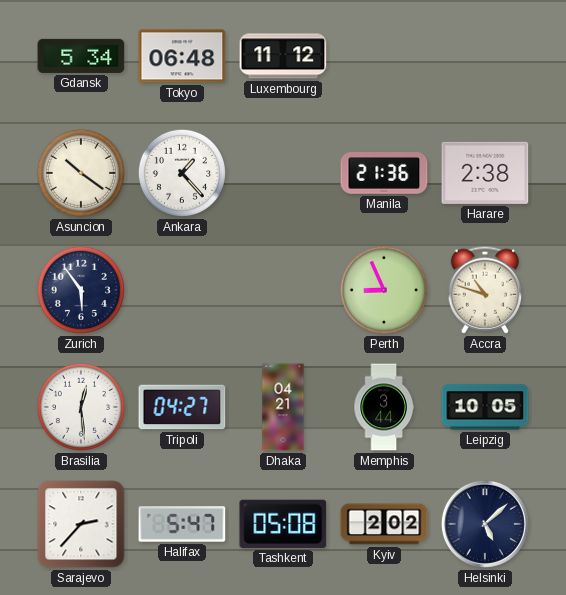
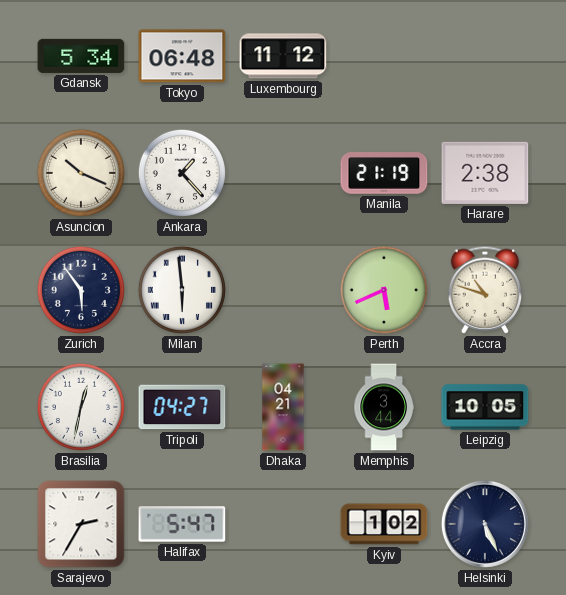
Asuncion: 10:21 -> 10:19 (81, 173)
Manila: 21:36 -> 21:19 (384, 173)
Milan: none -> 5:59 (182, 290)
Perth: 8:56 -> 5:41 (384, 290)
Brasilia: 12:29 -> 12:32 (81, 407)
Sarajevo: 2:37 -> 2:35 (81, 524)
Tashkent: 05:08 -> none (283, 524)
Kyiv: 2:02 -> 1:02 (384, 524)
Helsinki: 5:08 -> 5:26 (485, 524)
